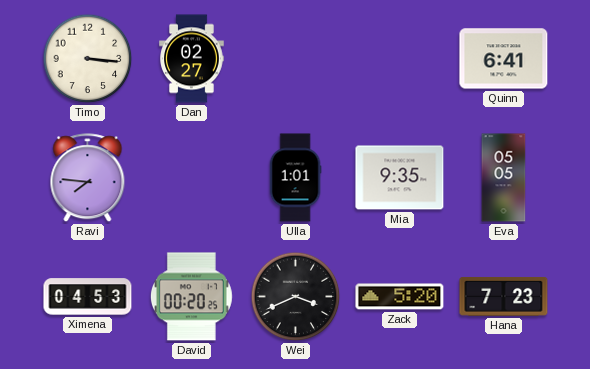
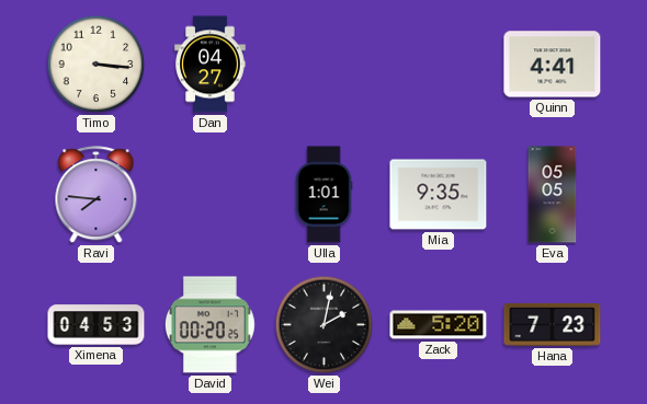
Dan: 02:27 -> 04:27 (211, 65)
Quinn: 6:41 -> 4:41 (553, 65)
Wei: 3:41 -> 2:02 (325, 325)
